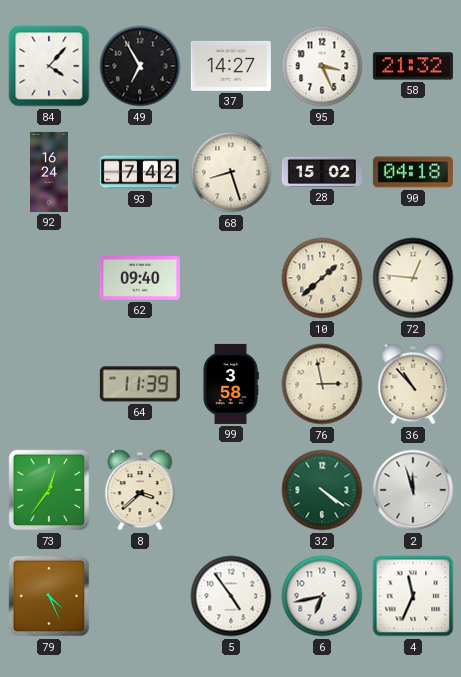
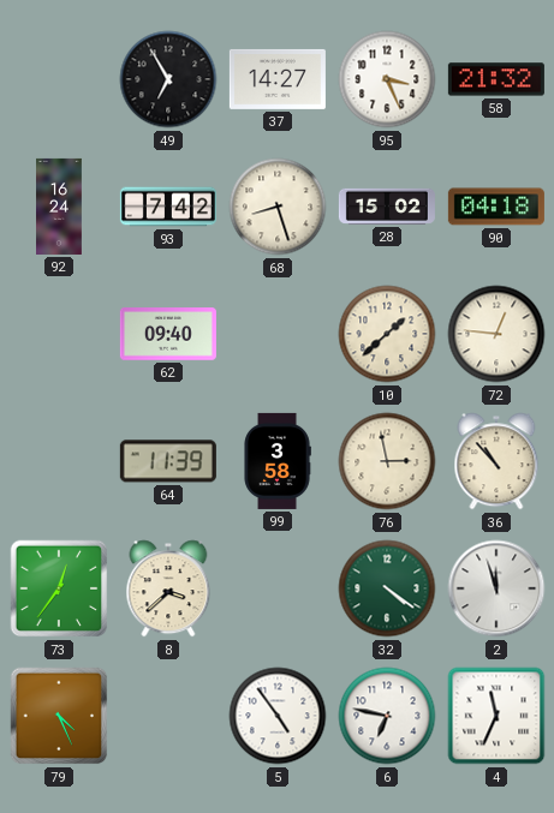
84: 4:07 -> none (49, 66)
6: 6:43 -> 6:47 (387, 716)
